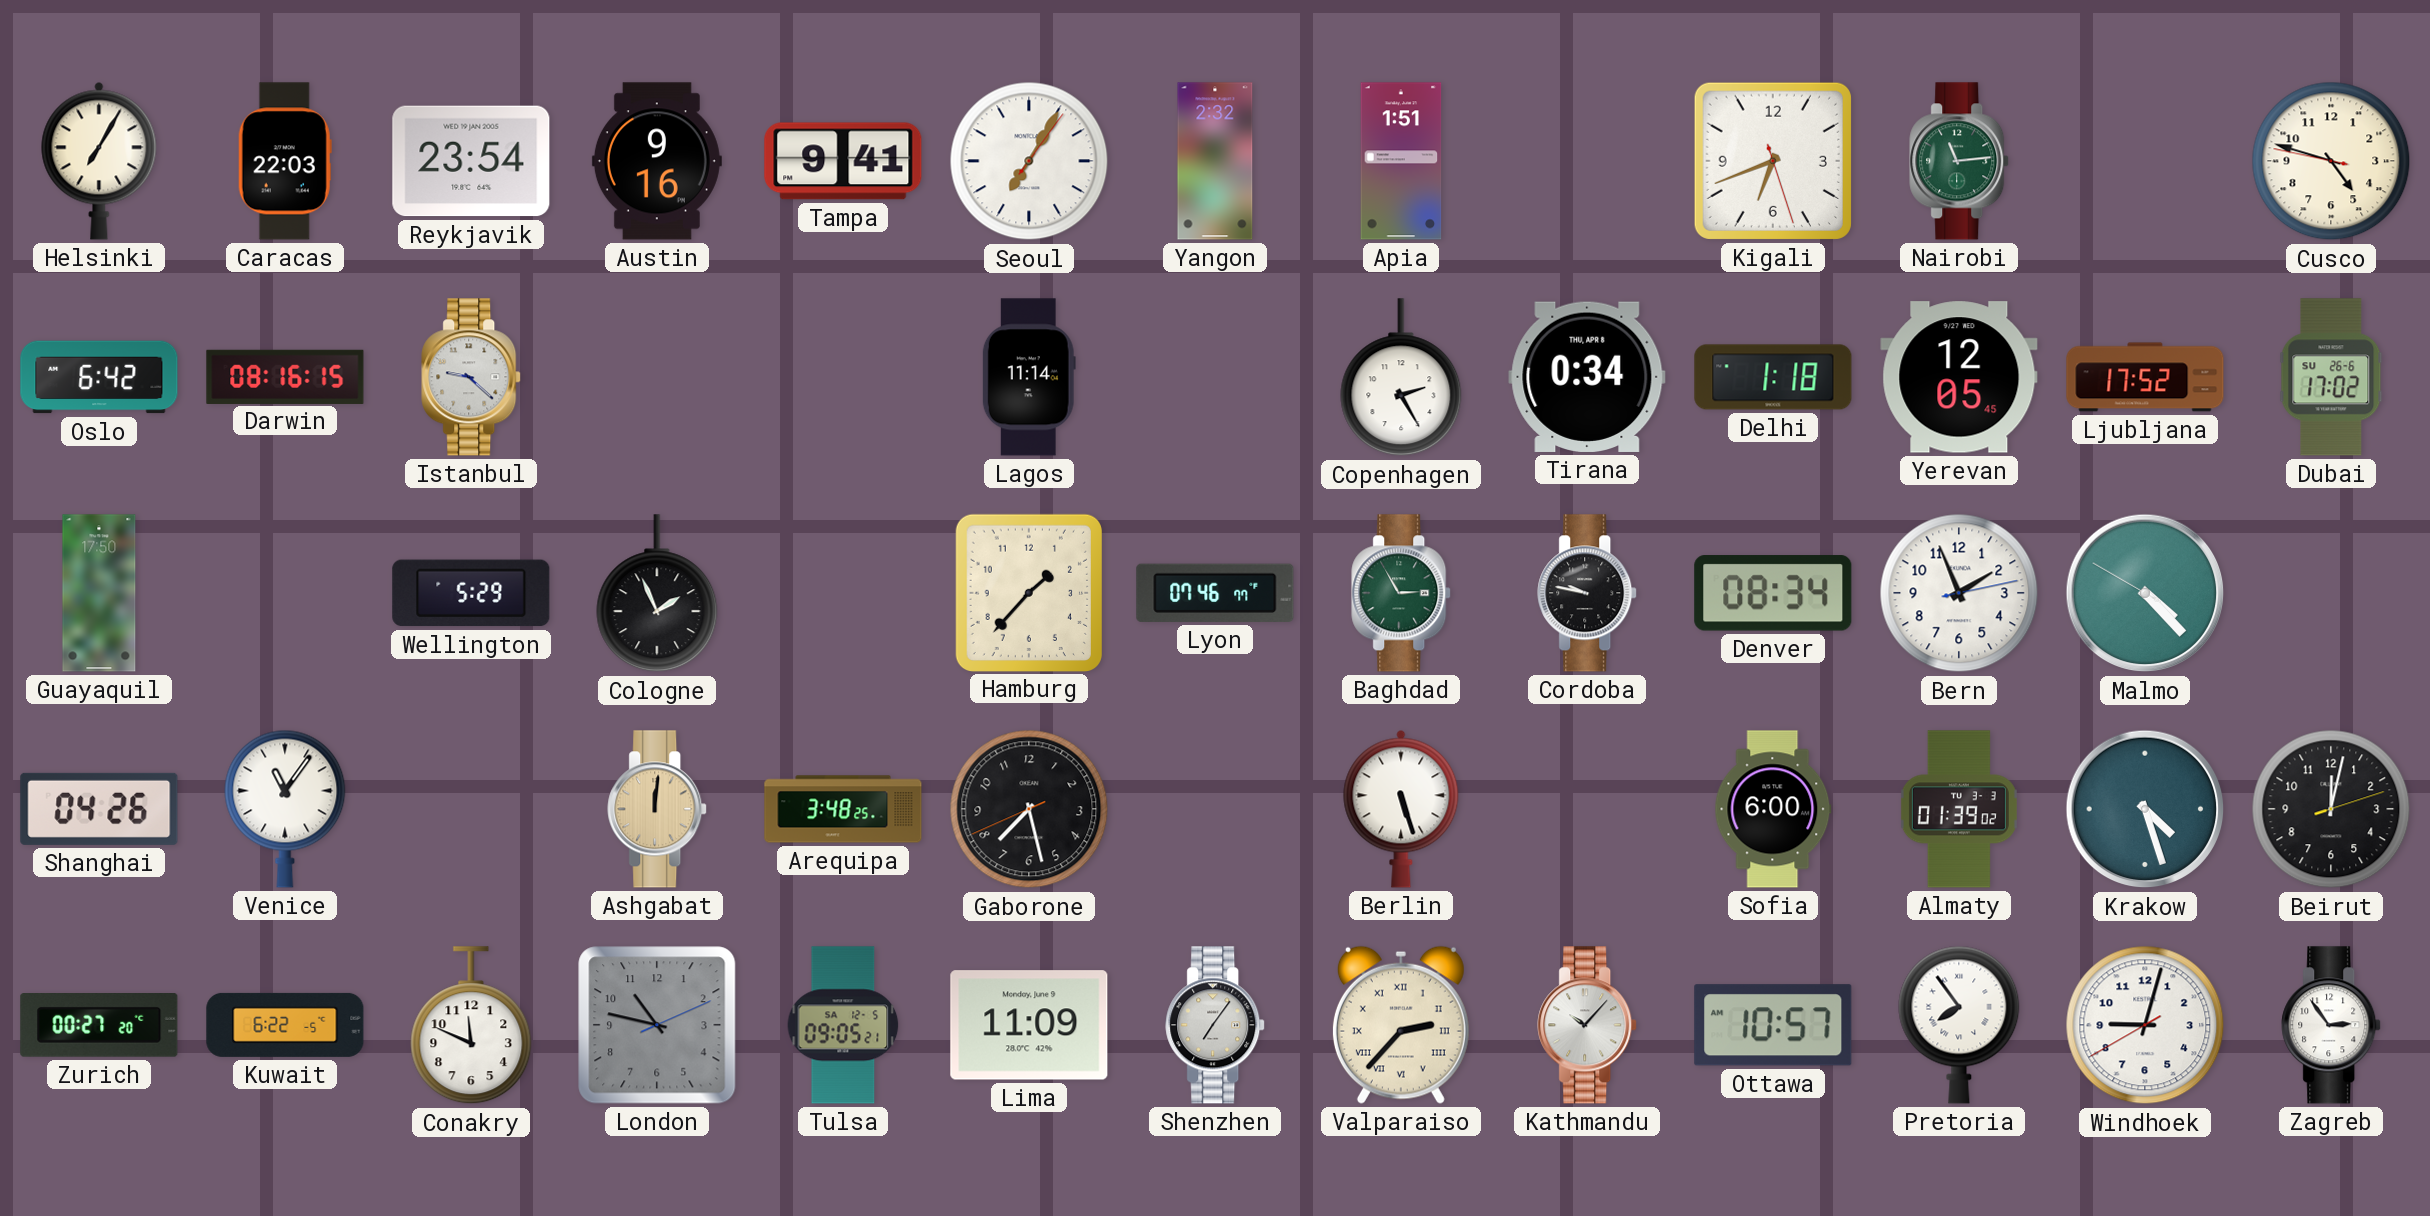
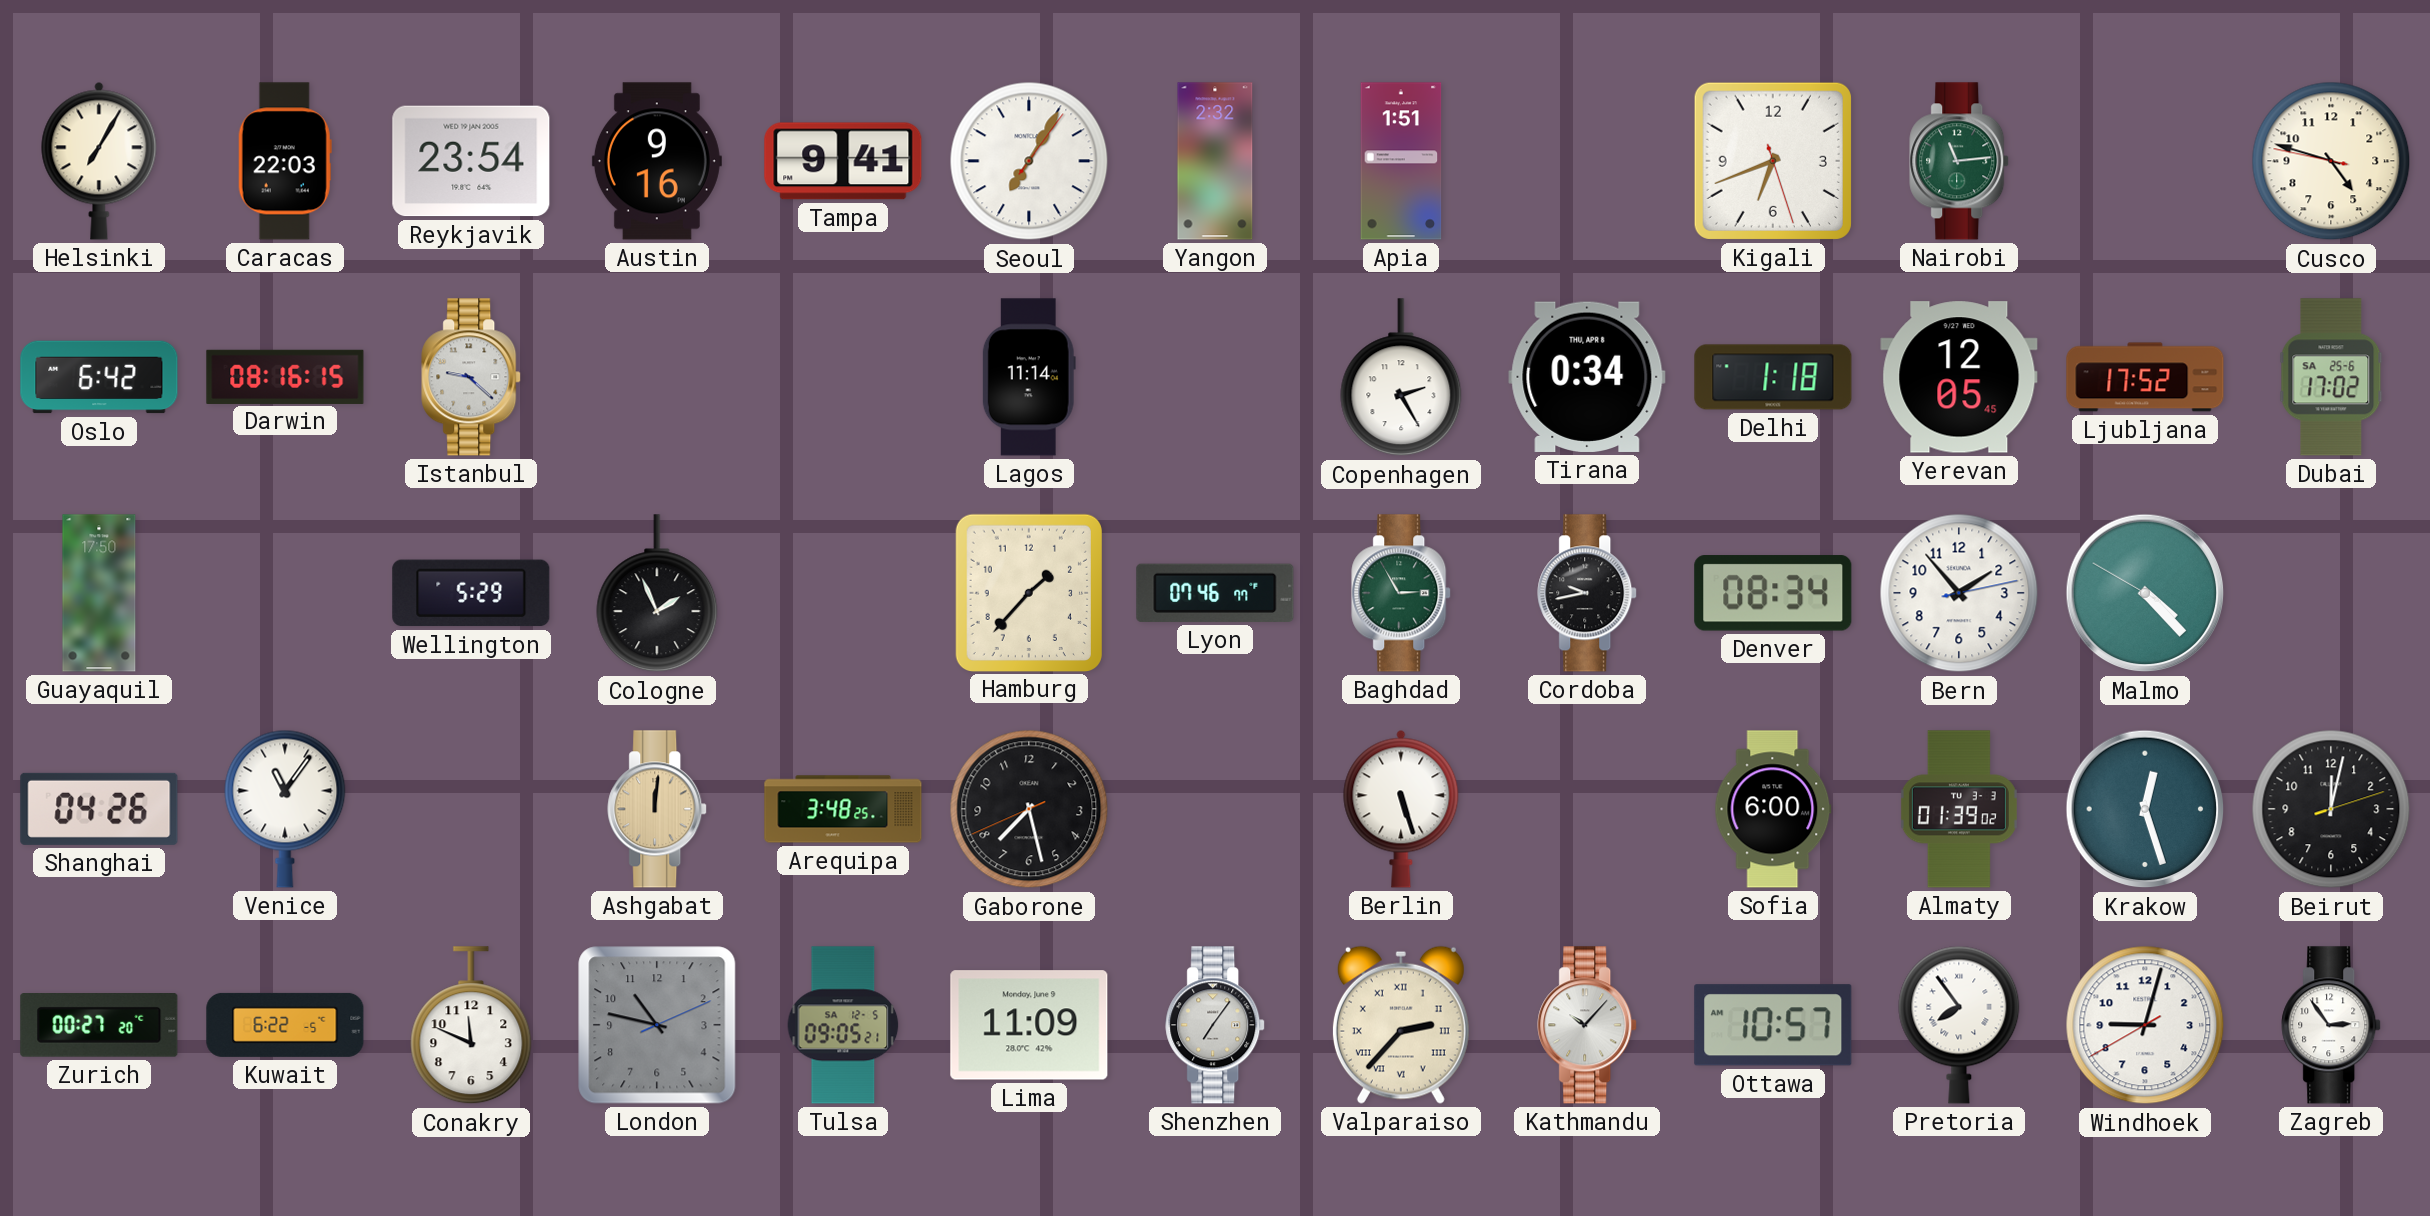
Dubai date: SU 26-6 -> SA 25-6 (2331, 377)
Cordoba: 9:47 -> 9:43 (1588, 593)
Bern: 1:56 -> 1:53 (1959, 593)
Krakow: 4:27 -> 12:27 (2145, 809)
